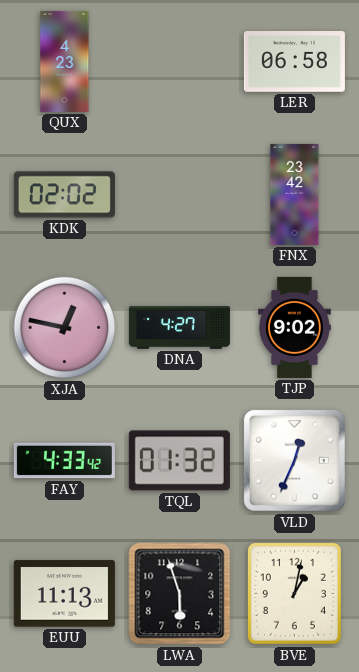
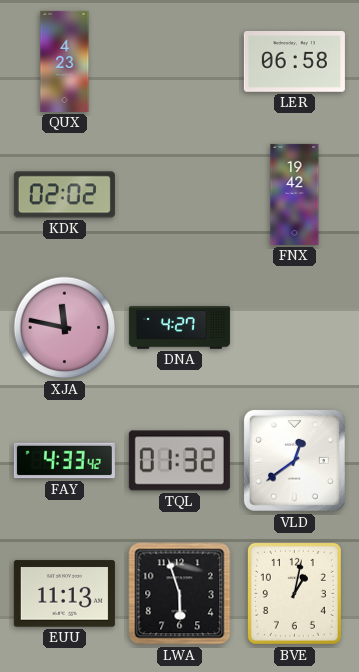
FNX: 23:42 -> 19:42 (295, 194)
XJA: 12:47 -> 11:47 (65, 328)
TJP: 9:02 -> none (294, 327)
VLD: 12:34 -> 12:39 (294, 460)
